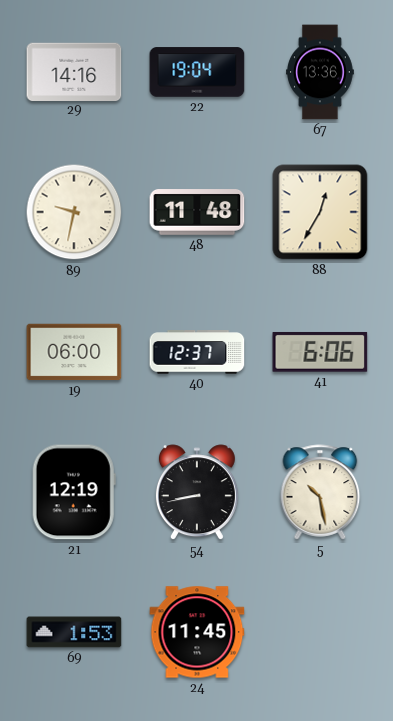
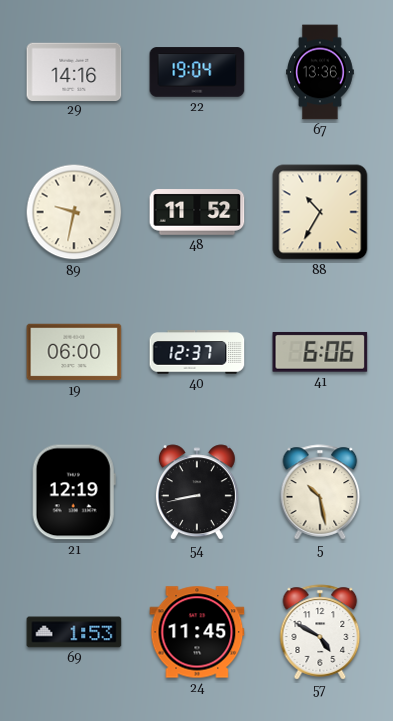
48: 11:48 -> 11:52 (197, 212)
88: 12:35 -> 10:35 (320, 212)
57: none -> 4:50 (320, 632)
